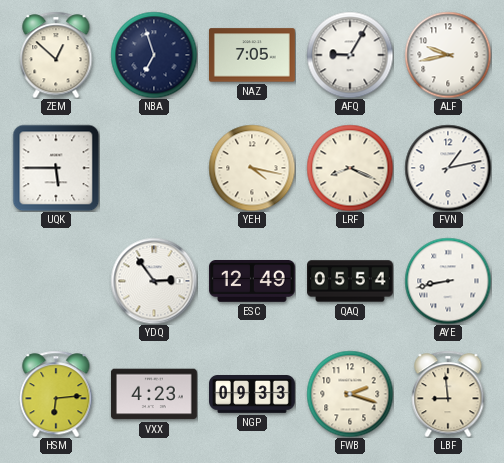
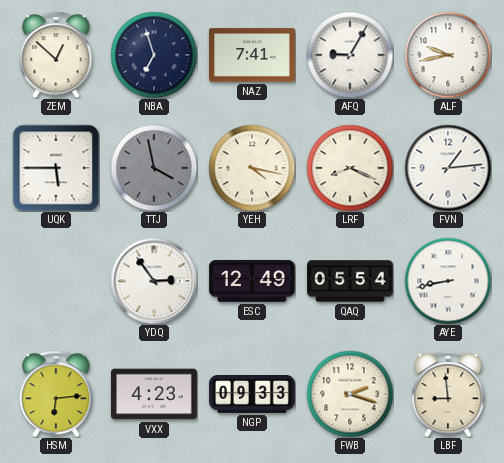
NAZ: 7:05 -> 7:41 (252, 55)
TTJ: none -> 3:58 (154, 168)
FVN: 1:13 -> 1:14 (448, 168)
